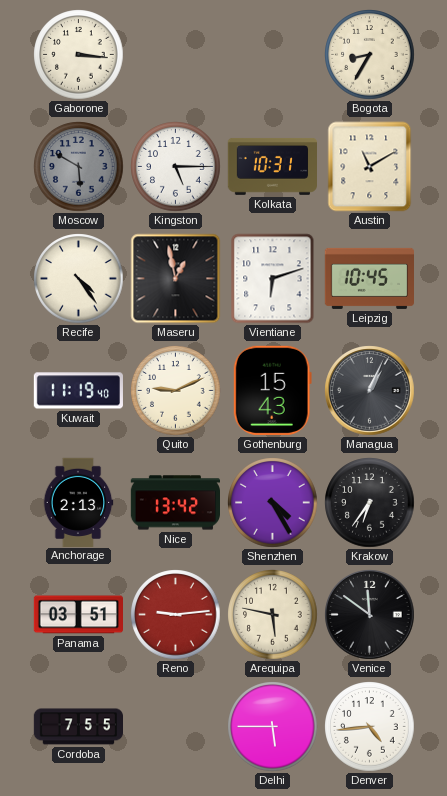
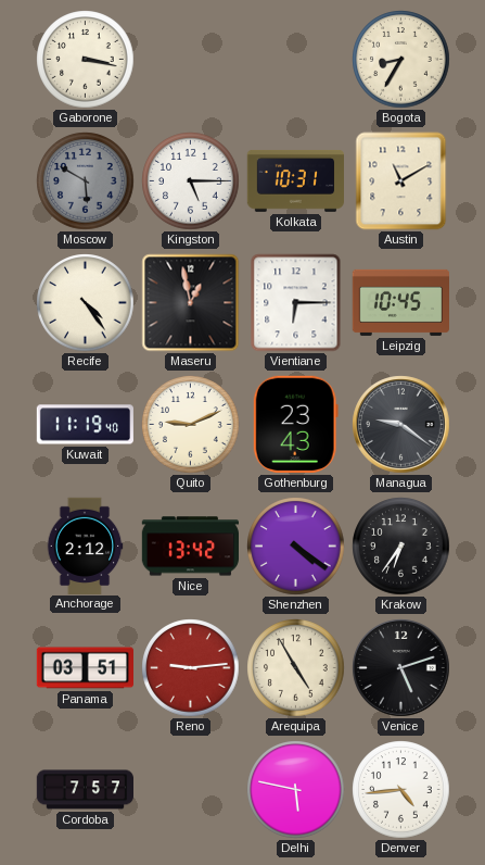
Gaborone: 3:16 -> 3:17 (86, 60)
Vientiane: 6:12 -> 6:15 (296, 303)
Gothenburg: 15:43 -> 23:43 (295, 424)
Managua: 1:04 -> 9:21 (401, 425)
Anchorage: 2:13 -> 2:12 (85, 546)
Shenzhen: 4:25 -> 4:21 (296, 547)
Arequipa: 5:47 -> 4:55 (296, 668)
Venice: 11:51 -> 5:12 (401, 668)
Cordoba: 7:55 -> 7:57 (85, 790)
Delhi: 5:45 -> 5:47 (296, 790)
